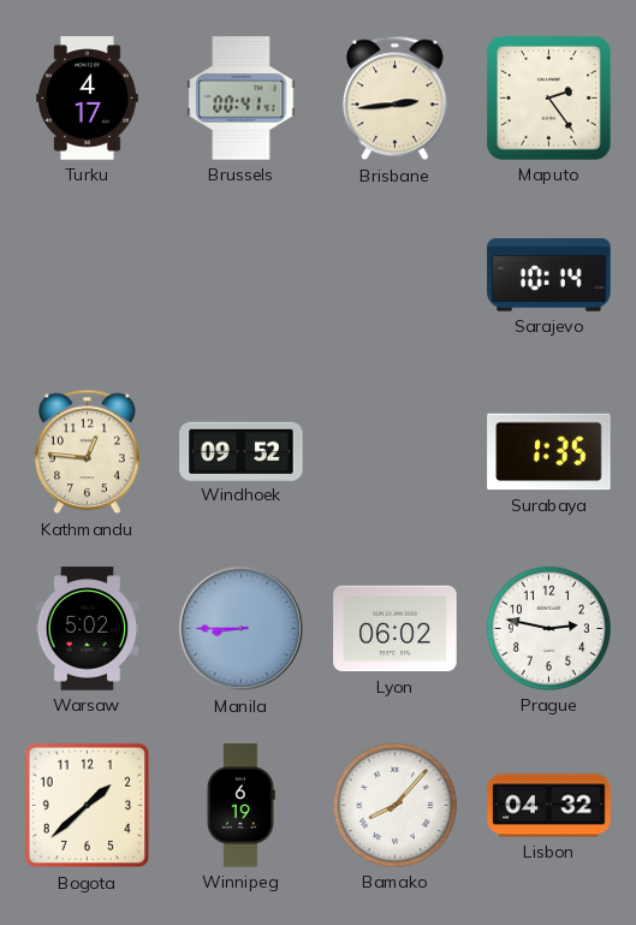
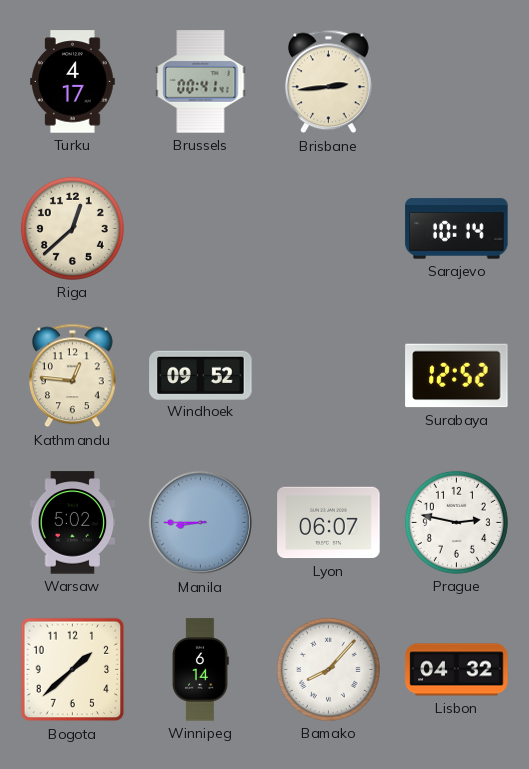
Maputo: 2:24 -> none (549, 99)
Riga: none -> 12:38 (72, 228)
Surabaya: 1:35 -> 12:52 (457, 376)
Lyon: 06:02 -> 06:07 (329, 523)
Winnipeg: 6:19 -> 6:14 (200, 670)
